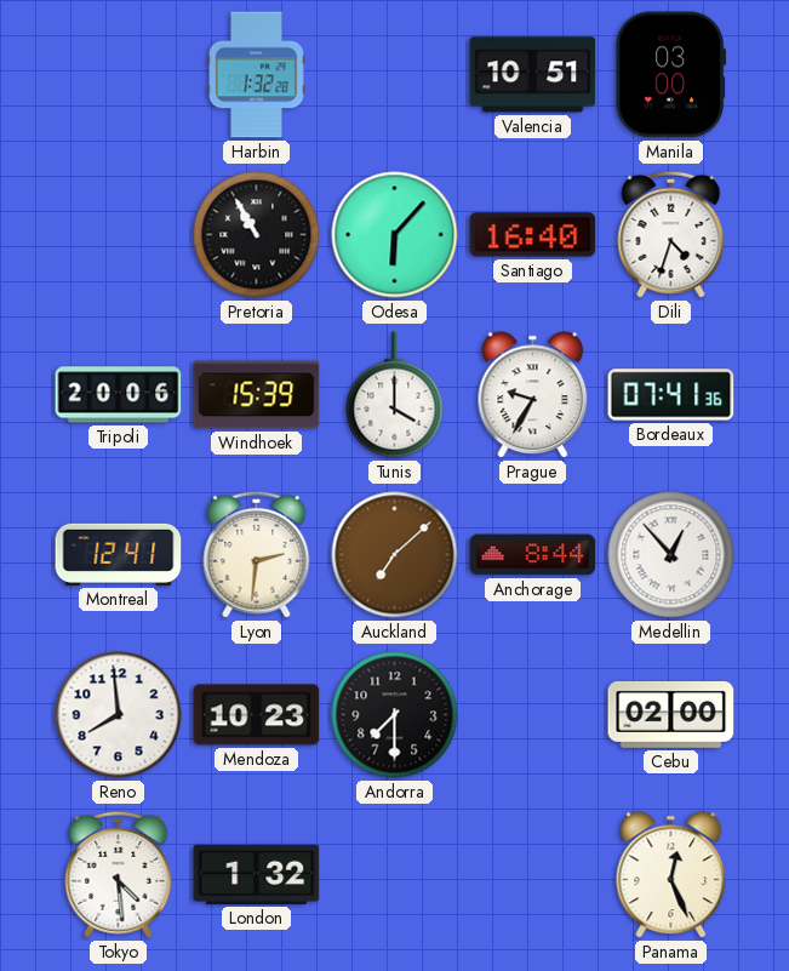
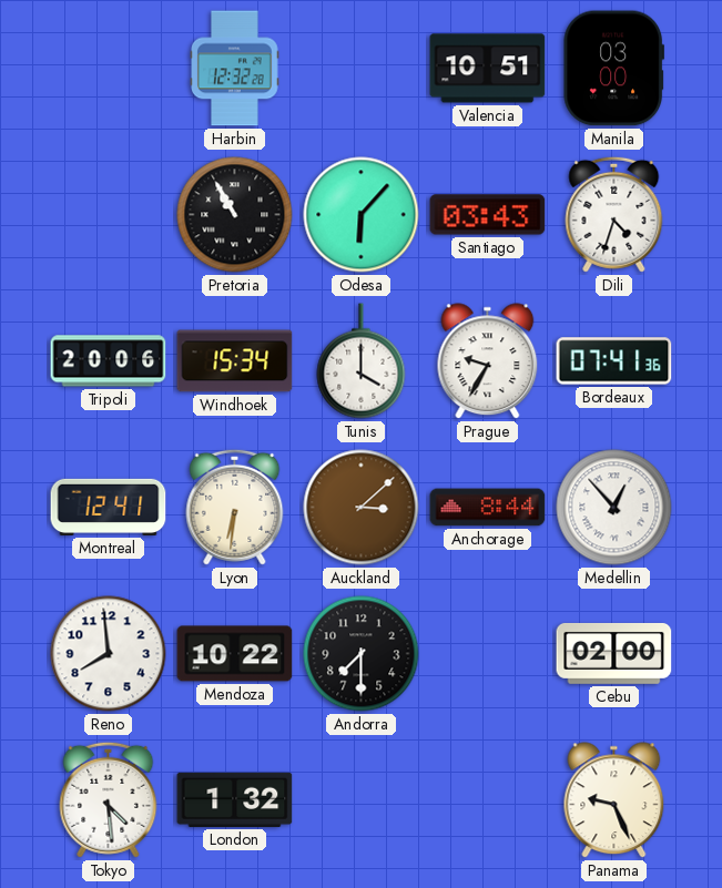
Harbin: 1:32 -> 12:32 (235, 69)
Santiago: 16:40 -> 03:43 (488, 215)
Windhoek: 15:39 -> 15:34 (235, 361)
Lyon: 2:31 -> 6:31 (235, 507)
Auckland: 7:08 -> 3:08 (362, 508)
Mendoza: 10:23 -> 10:22 (235, 654)
Panama: 12:26 -> 9:26 (614, 800)
